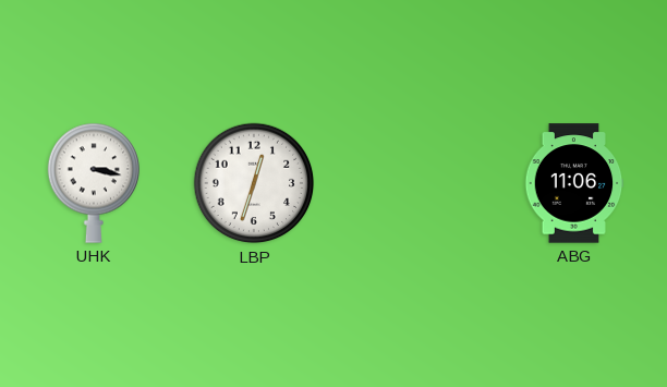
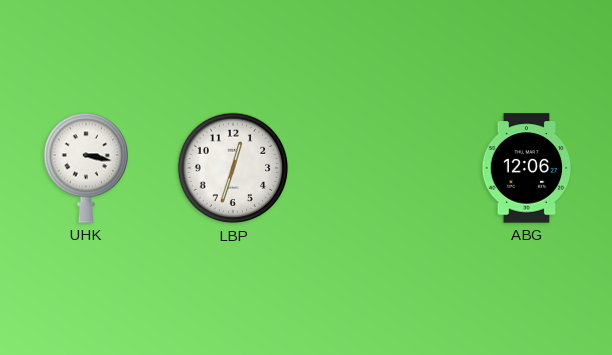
ABG: 11:06 -> 12:06 (527, 168)
